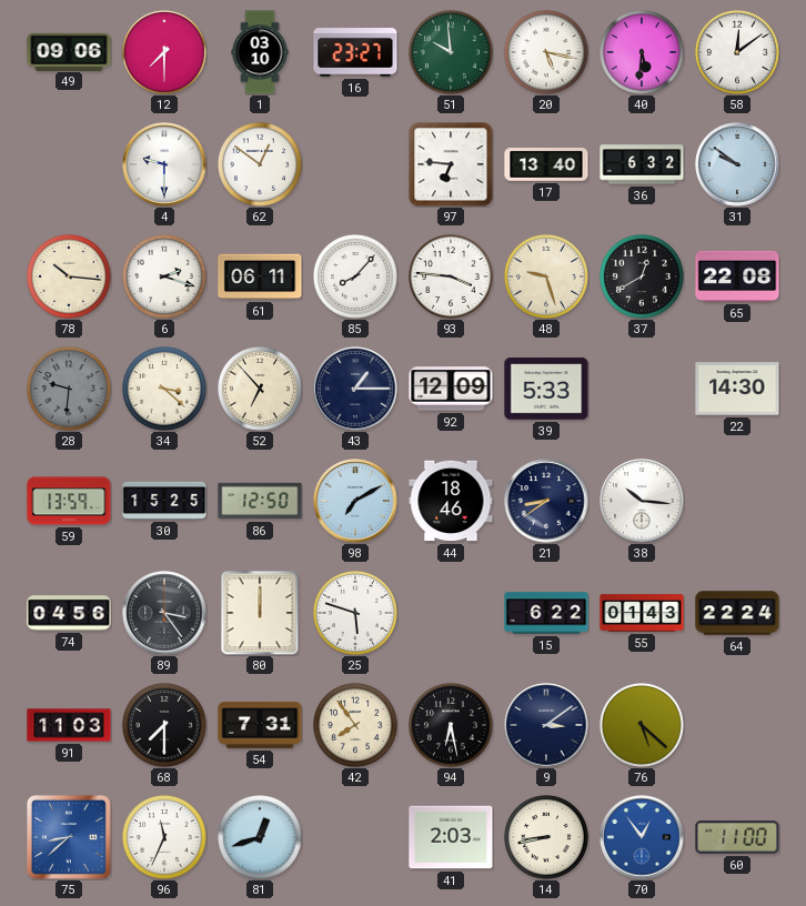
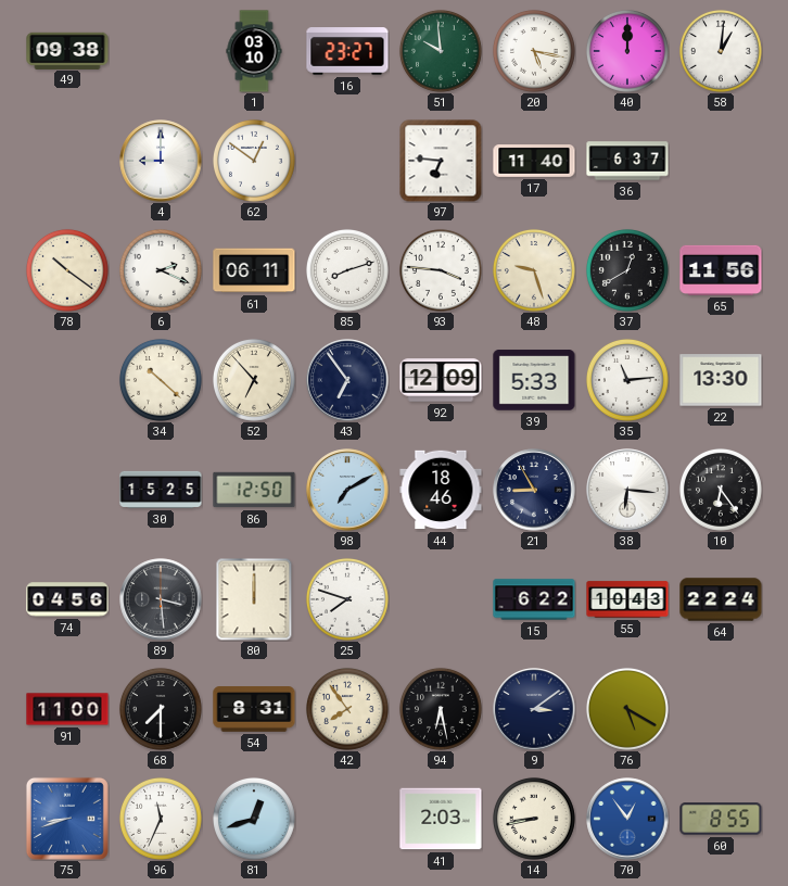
49: 09:06 -> 09:38 (67, 50)
12: 7:30 -> none (164, 52)
40: 5:31 -> 12:00 (627, 51)
58: 12:09 -> 1:01 (721, 51)
4: 9:30 -> 9:00 (161, 161)
17: 13:40 -> 11:40 (534, 162)
36: 6:32 -> 6:37 (627, 161)
31: 9:51 -> none (737, 164)
78: 10:16 -> 10:21 (67, 270)
6: 2:18 -> 2:19 (161, 270)
85: 8:07 -> 8:12 (347, 270)
65: 22:08 -> 11:56 (721, 270)
28: 9:31 -> none (69, 389)
34: 3:22 -> 10:22 (161, 380)
43: 1:15 -> 6:54 (347, 380)
35: none -> 11:14 (627, 380)
22: 14:30 -> 13:30 (721, 380)
59: 13:59 -> none (69, 501)
21: 8:39 -> 8:55 (534, 490)
38: 10:16 -> 6:16 (627, 490)
10: none -> 6:24 (721, 490)
89: 3:24 -> 3:29 (161, 599)
25: 5:48 -> 7:48 (347, 599)
55: 01:43 -> 10:43 (627, 599)
91: 11:03 -> 11:00 (67, 709)
54: 7:31 -> 8:31 (254, 709)
76: 5:22 -> 5:20 (627, 709)
75: 8:38 -> 8:42 (67, 819)
60: 11:00 -> 8:55 (721, 819)
